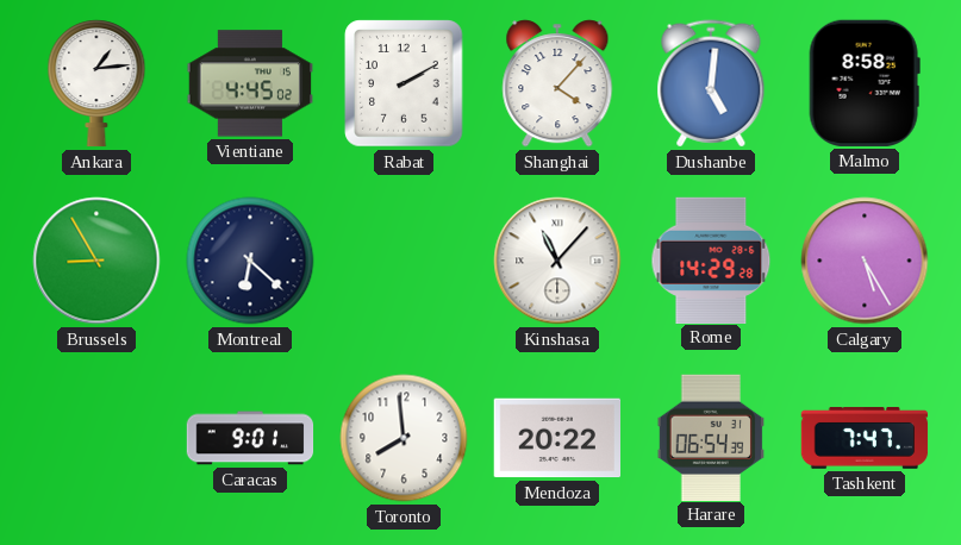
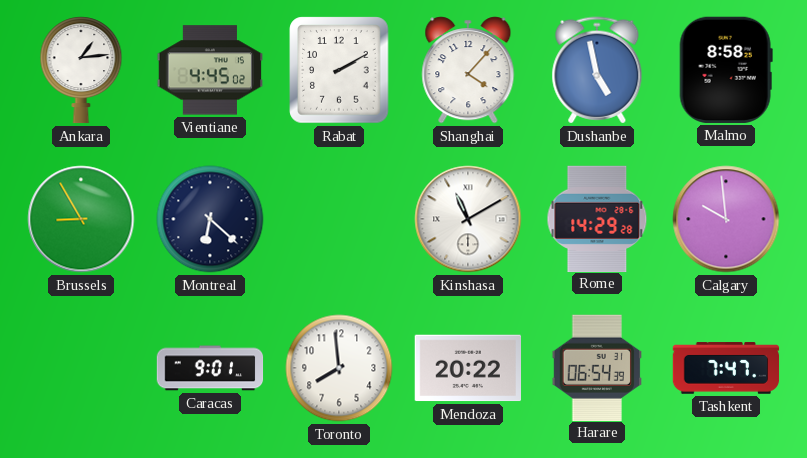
Dushanbe: 5:01 -> 4:58 (597, 70)
Kinshasa: 11:07 -> 11:10 (468, 219)
Calgary: 5:25 -> 9:59 (726, 219)
